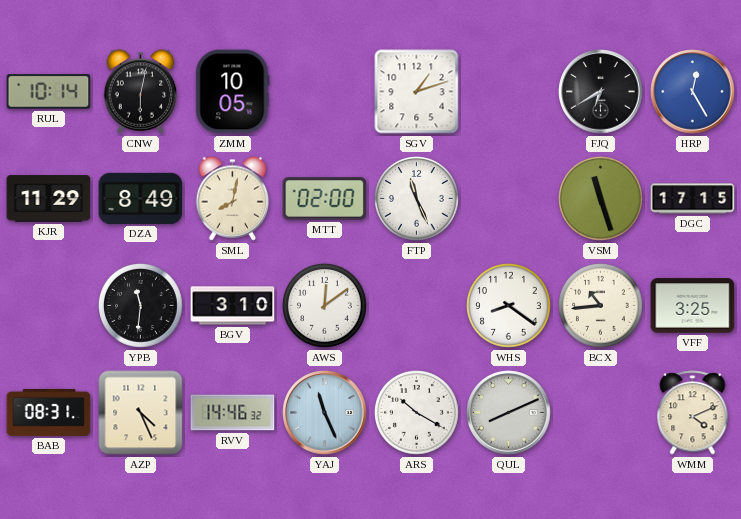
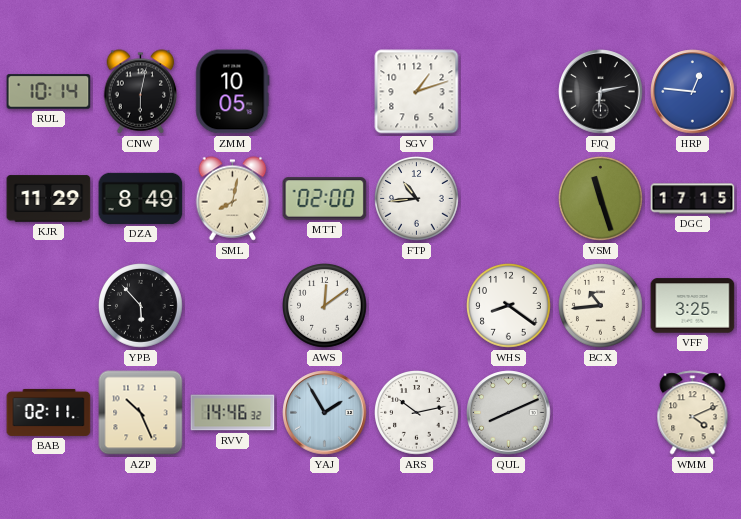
FJQ: 6:40 -> 6:13 (601, 92)
HRP: 12:25 -> 12:46 (693, 92)
FTP: 11:26 -> 10:44 (417, 199)
YPB: 11:31 -> 5:53 (141, 306)
BGV: 3:10 -> none (233, 306)
BAB: 08:31 -> 02:11 (49, 412)
AZP: 4:26 -> 10:26 (141, 413)
YAJ: 11:26 -> 1:55 (325, 413)
ARS: 10:20 -> 10:13 (417, 413)
